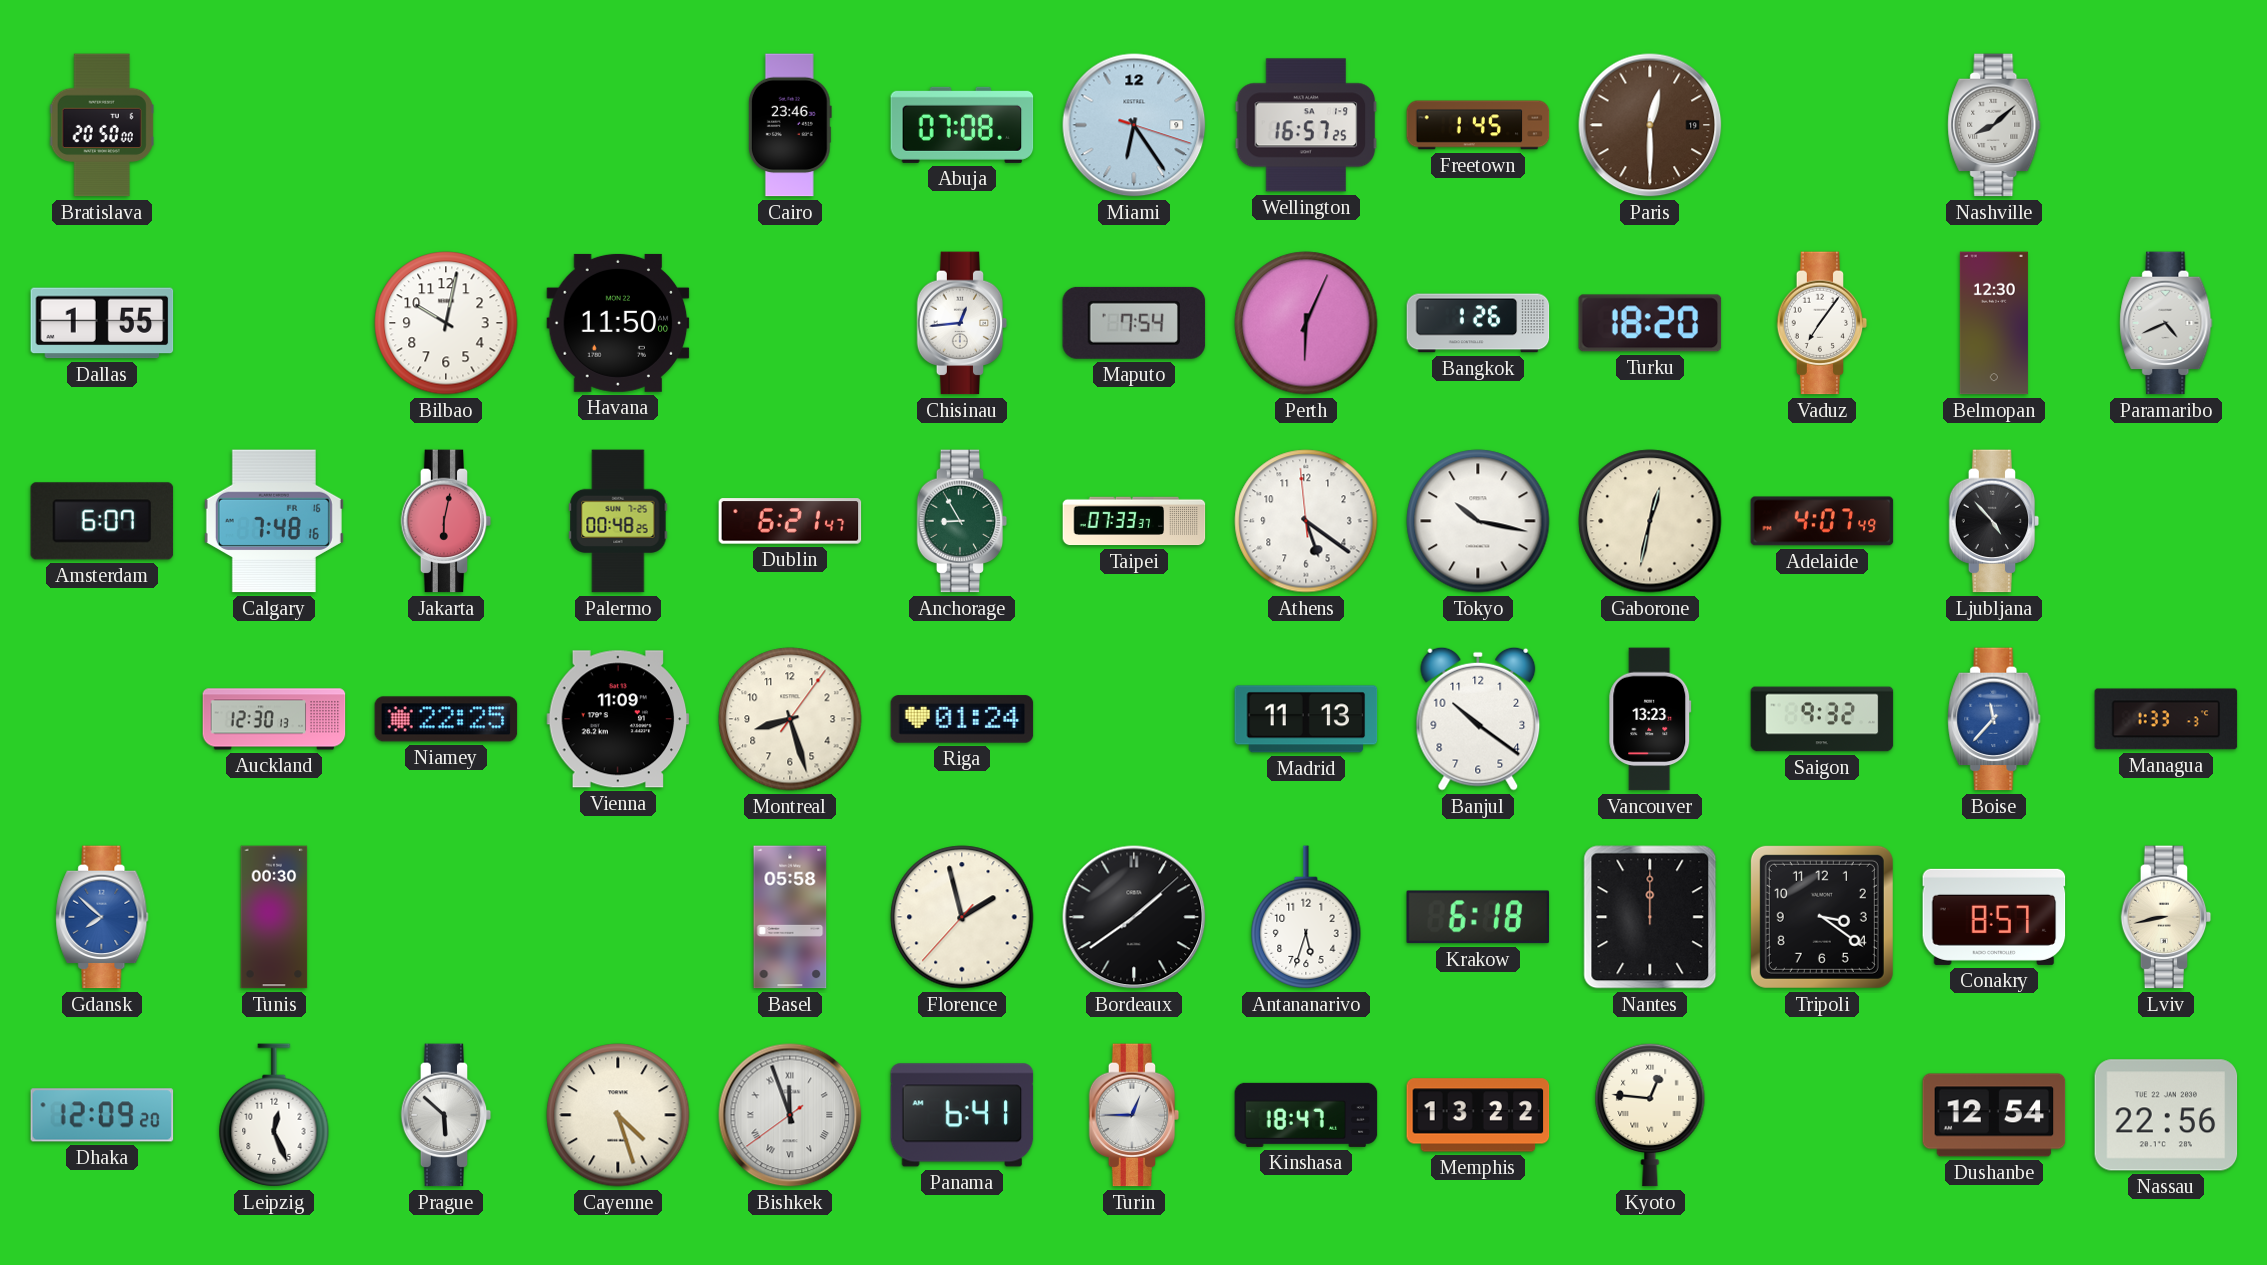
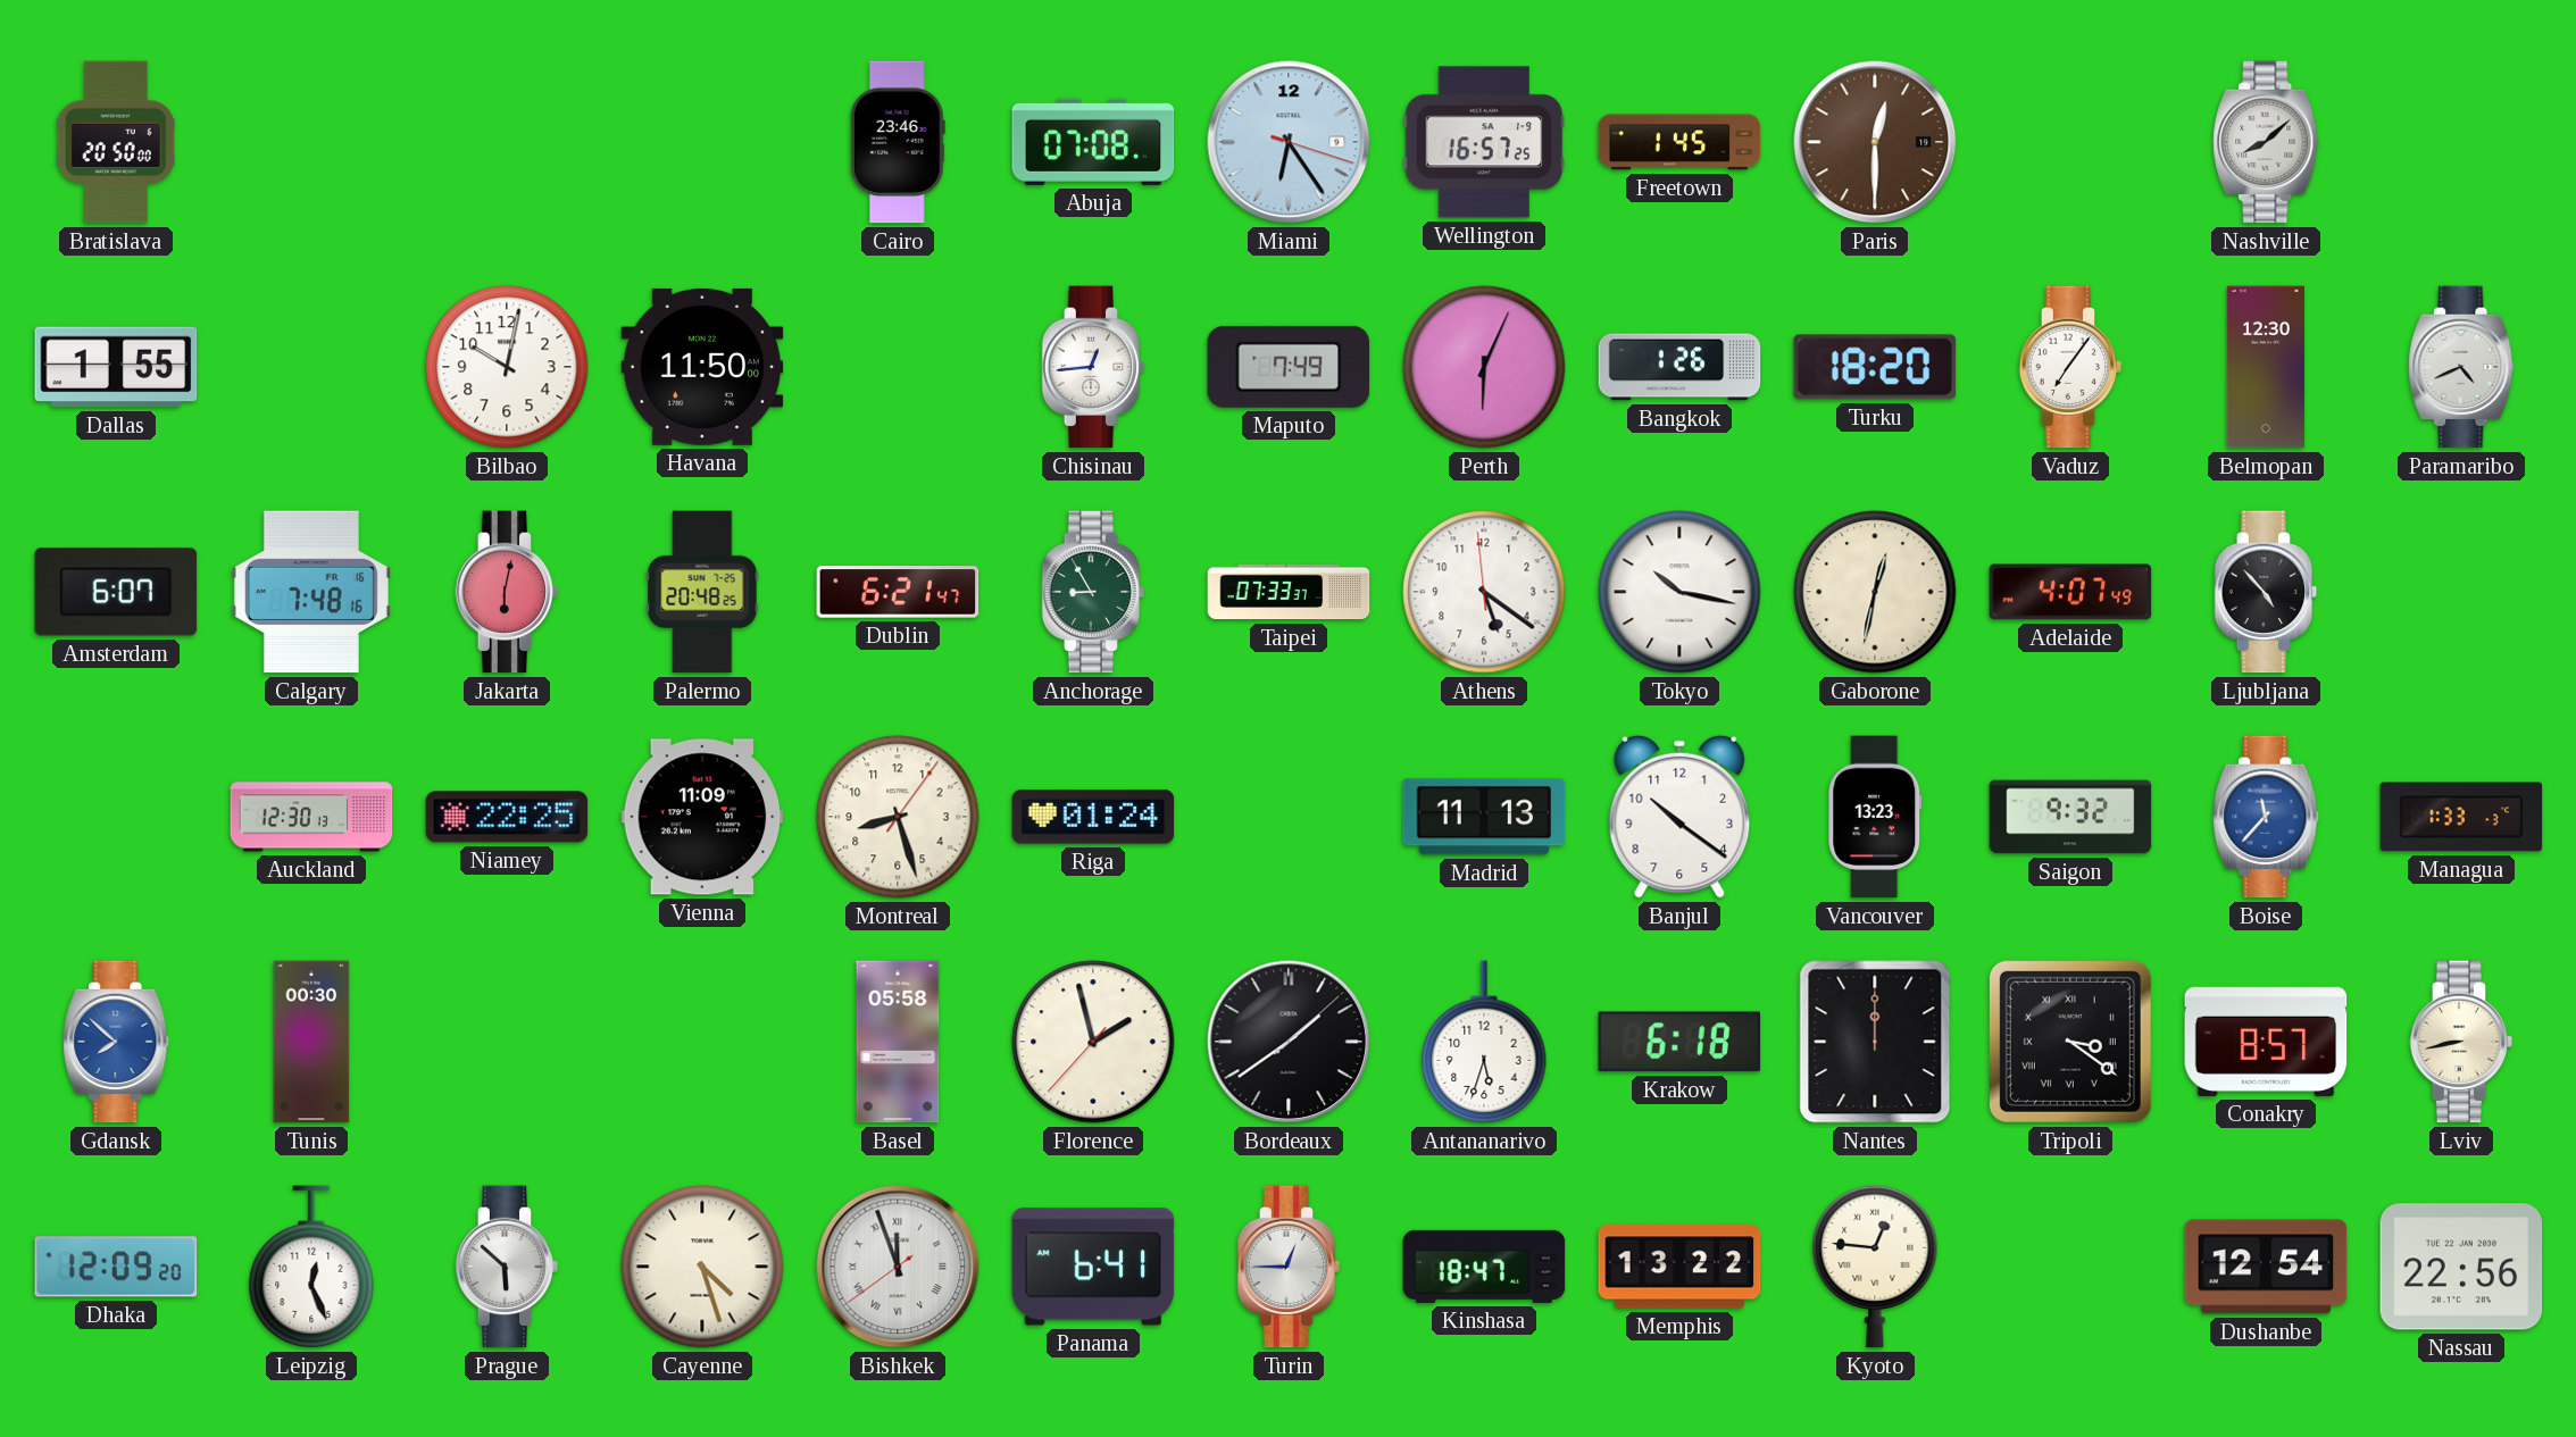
Maputo: 7:54 -> 7:49 (1289, 367)
Palermo: 00:48 -> 20:48 (702, 592)
Tripoli numerals: Arabic -> Roman (2070, 1042)
